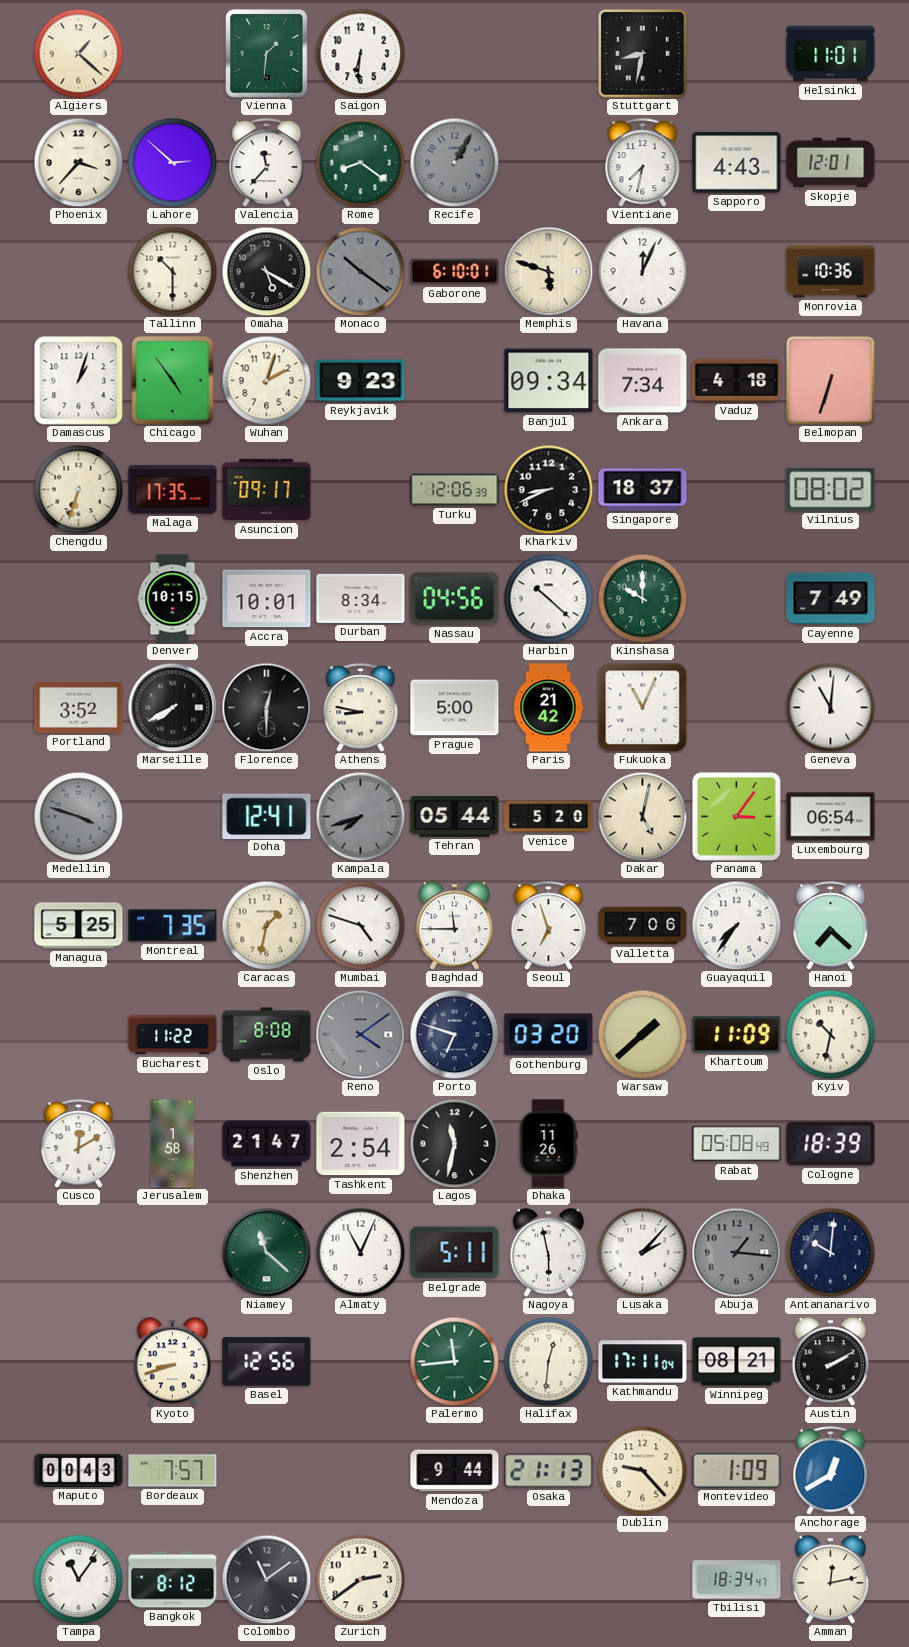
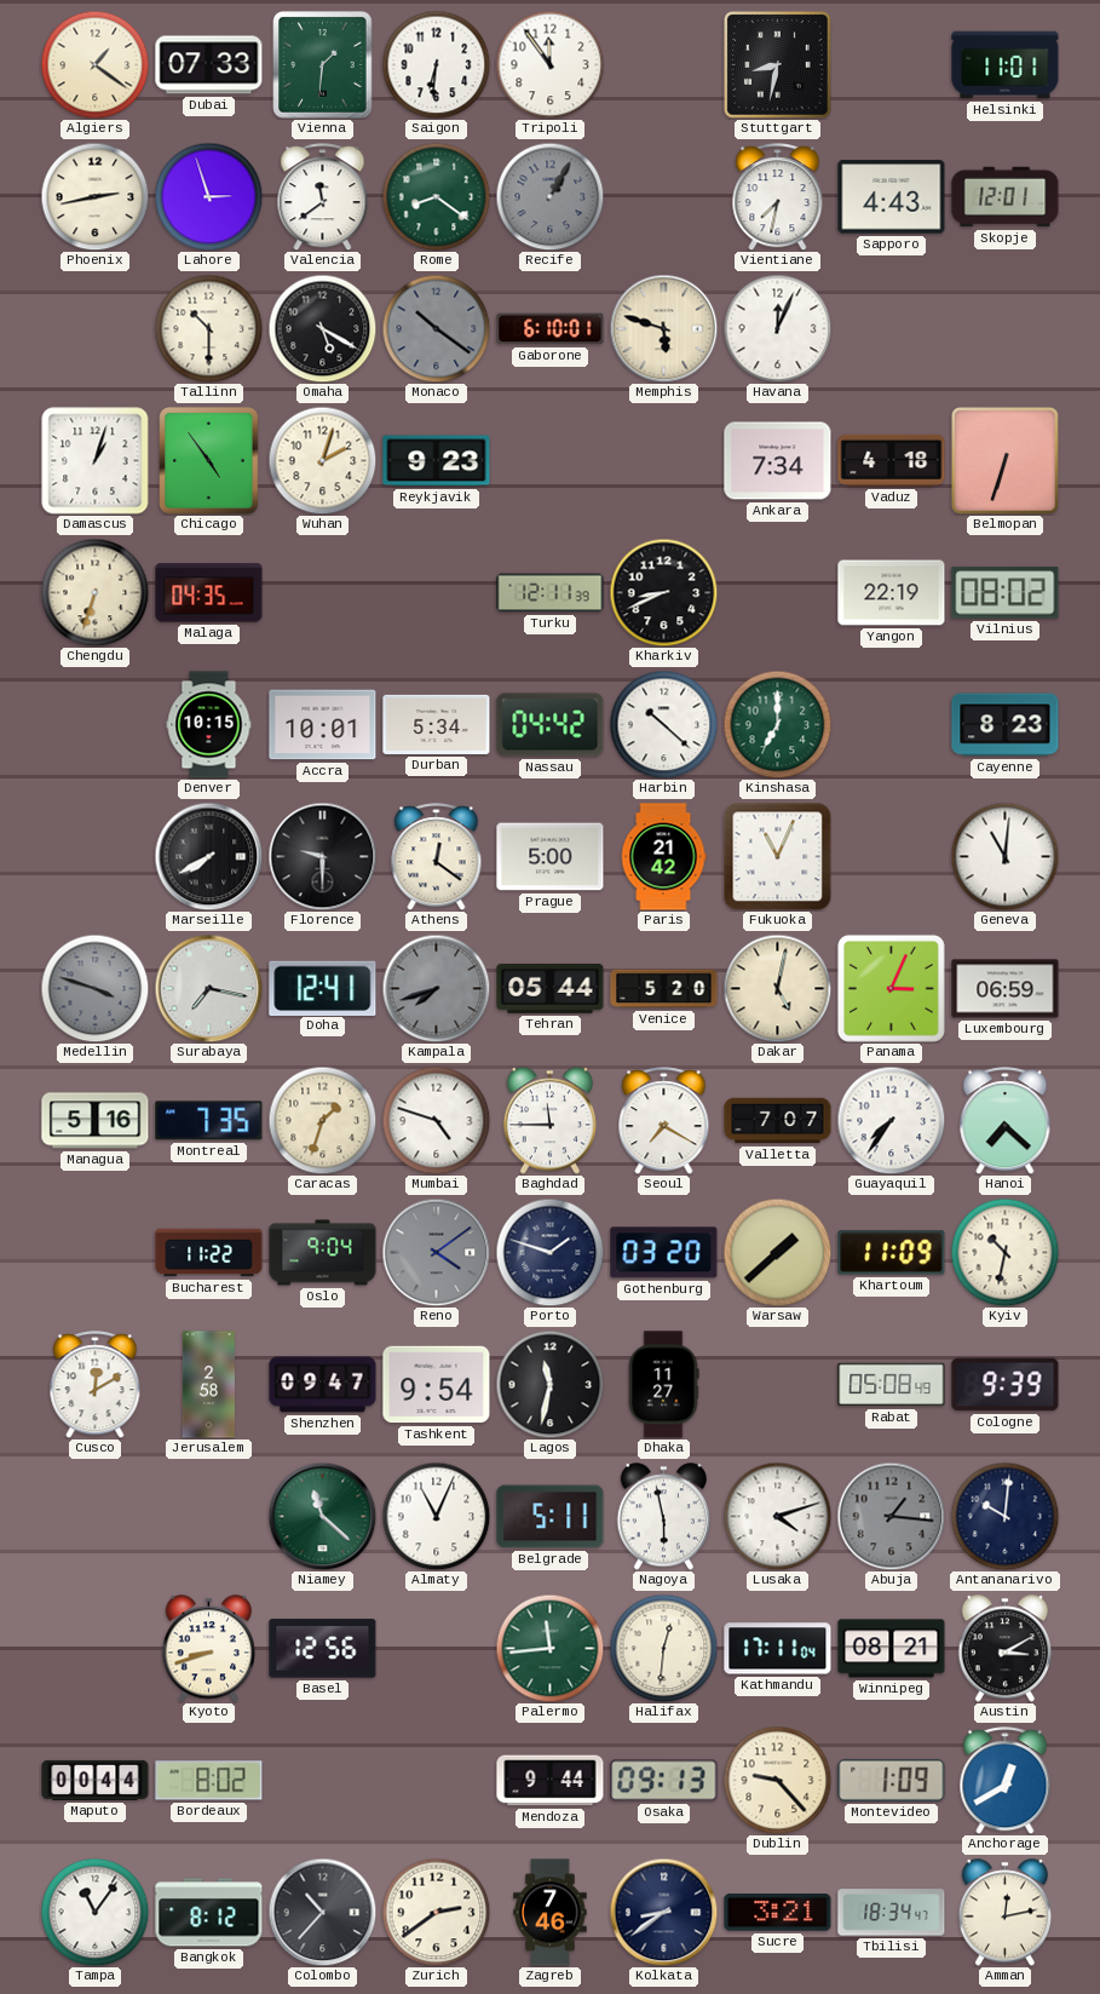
Algiers: 1:22 -> 1:21 (94, 64)
Dubai: none -> 07:33 (209, 65)
Tripoli: none -> 11:54 (549, 64)
Phoenix: 3:37 -> 2:43 (94, 196)
Lahore: 2:52 -> 2:57 (208, 196)
Valencia: 11:37 -> 11:39 (323, 197)
Monrovia: 10:36 -> none (831, 272)
Banjul: 09:34 -> none (549, 381)
Malaga: 17:35 -> 04:35 (209, 593)
Asuncion: 09:17 -> none (267, 490)
Turku: 12:06 -> 12:11 (551, 593)
Singapore: 18:37 -> none (643, 490)
Yangon: none -> 22:19 (892, 593)
Durban: 8:34 -> 5:34 (437, 724)
Nassau: 04:56 -> 04:42 (551, 725)
Kinshasa: 10:00 -> 7:00 (777, 724)
Cayenne: 7:49 -> 8:23 (1006, 725)
Portland: 3:52 -> none (79, 707)
Florence: 12:30 -> 9:30 (322, 856)
Athens: 8:47 -> 12:21 (437, 857)
Surabaya: none -> 7:17 (208, 988)
Panama: 3:06 -> 3:04 (891, 988)
Luxembourg: 06:54 -> 06:59 (1006, 989)
Managua: 5:25 -> 5:16 (96, 1121)
Caracas: 1:32 -> 1:33 (322, 1120)
Seoul: 6:57 -> 7:20 (664, 1121)
Valletta: 7:06 -> 7:07 (778, 1121)
Oslo: 8:08 -> 9:04 (323, 1253)
Porto: 6:48 -> 1:48 (549, 1252)
Jerusalem: 1:58 -> 2:58 (208, 1385)
Shenzhen: 21:47 -> 09:47 (323, 1385)
Tashkent: 2:54 -> 9:54 (437, 1385)
Dhaka: 11:26 -> 11:27 (663, 1385)
Cologne: 18:39 -> 9:39 (1006, 1385)
Lusaka: 2:07 -> 4:12 (777, 1516)
Austin: 2:10 -> 3:10 (1006, 1649)
Maputo: 00:43 -> 00:44 (96, 1780)
Bordeaux: 7:57 -> 8:02 (209, 1781)
Osaka: 21:13 -> 09:13 (664, 1781)
Colombo: 11:09 -> 10:37 (322, 1912)
Zagreb: none -> 7:46 (551, 1913)
Kolkata: none -> 8:39 (663, 1912)
Sucre: none -> 3:21 (778, 1913)
